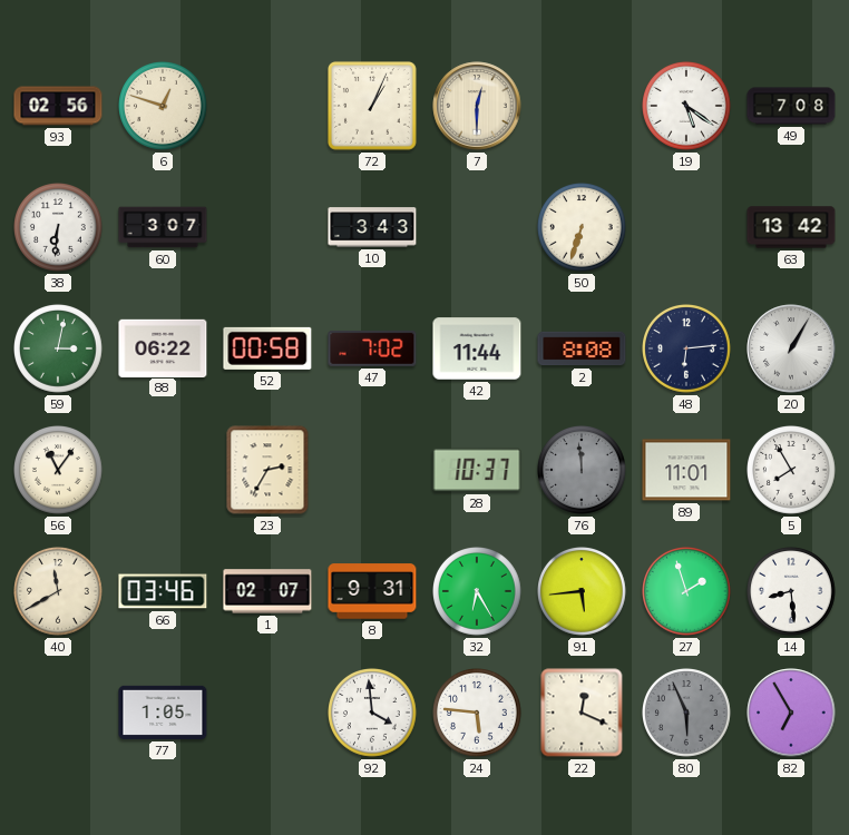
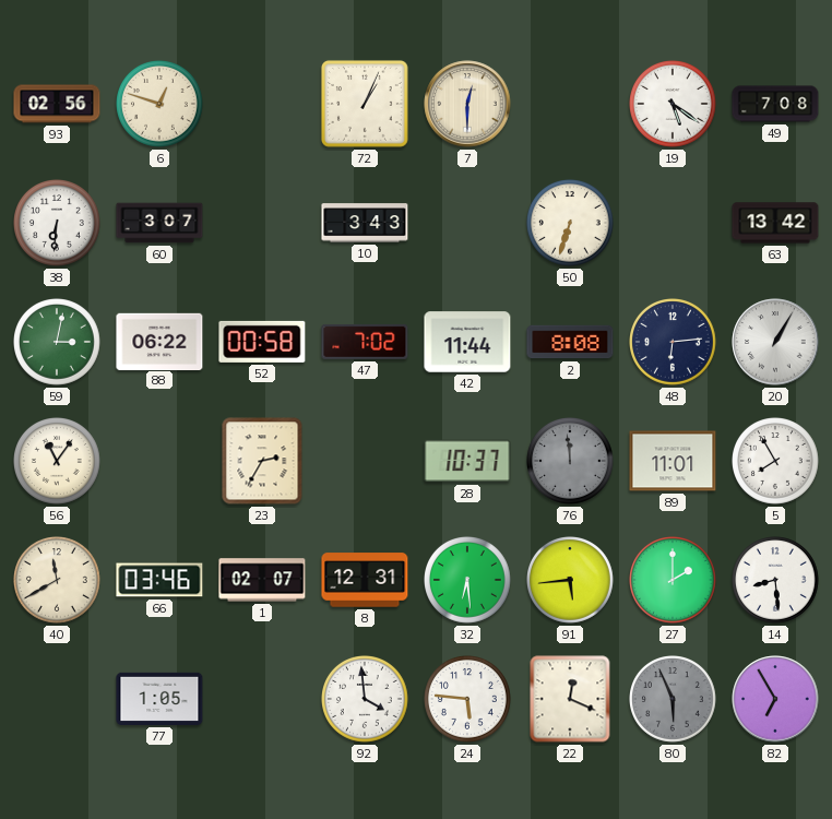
8: 9:31 -> 12:31 (365, 580)
32: 6:25 -> 6:29 (468, 581)
27: 1:57 -> 2:00 (674, 581)
